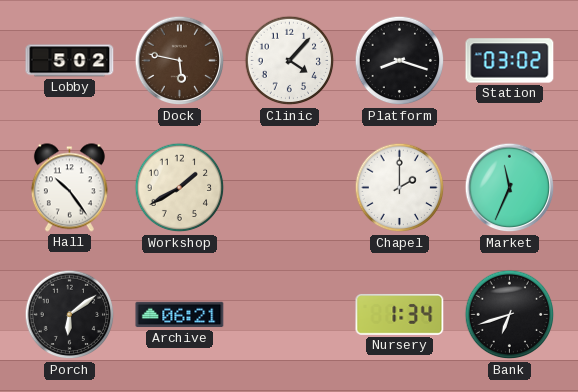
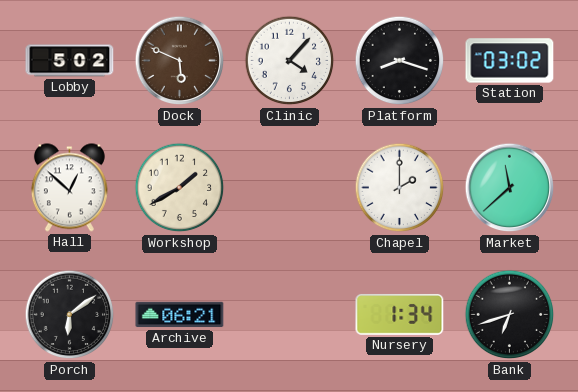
Dock: 5:47 -> 5:49 (180, 61)
Hall: 10:24 -> 12:52 (69, 188)
Market: 11:34 -> 11:38 (510, 188)
